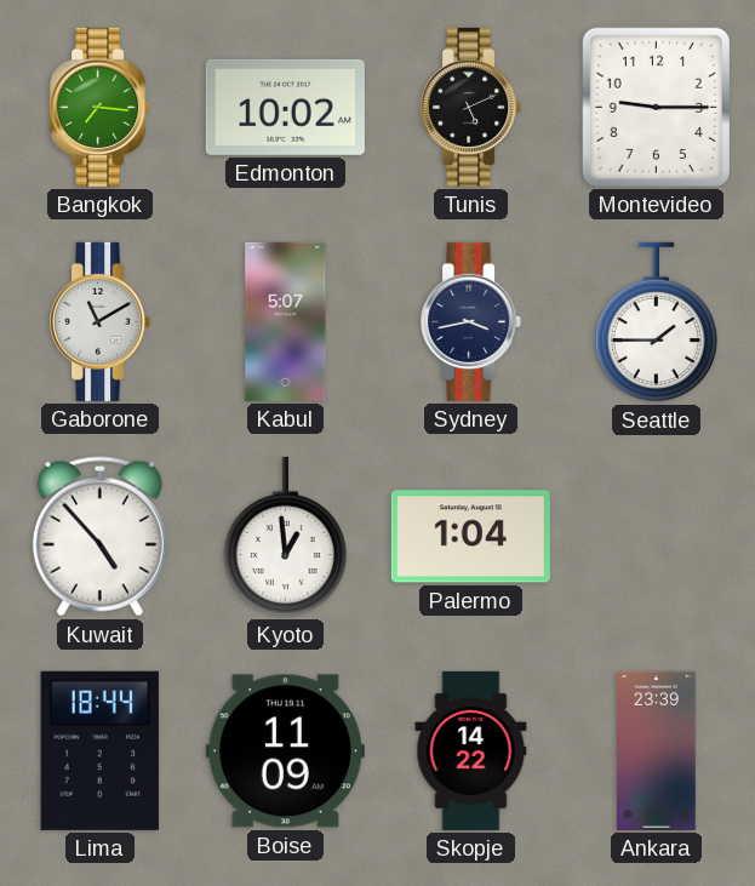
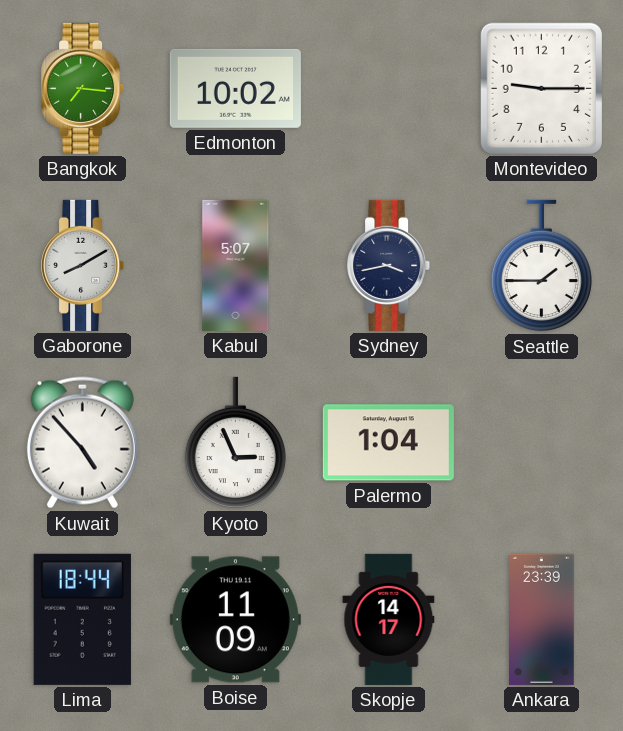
Tunis: 5:11 -> none (471, 107)
Gaborone: 11:10 -> 8:10 (83, 265)
Kyoto: 12:59 -> 2:56 (235, 443)
Skopje: 14:22 -> 14:17 (389, 619)
